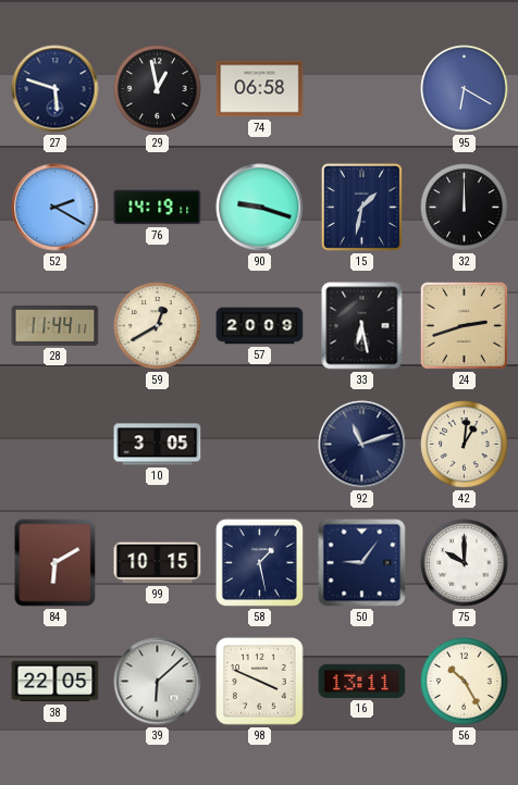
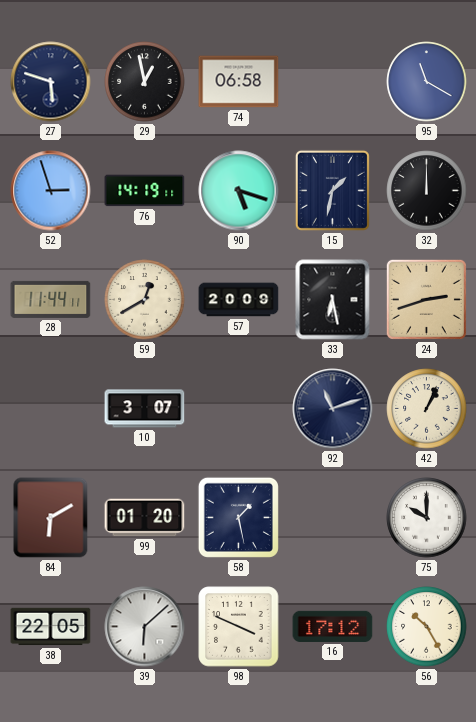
95: 6:20 -> 11:20 (427, 82)
52: 2:20 -> 2:57 (51, 191)
90: 9:18 -> 5:18 (239, 191)
10: 3:05 -> 3:07 (145, 409)
42: 1:01 -> 1:04 (427, 409)
99: 10:15 -> 01:20 (145, 518)
50: 9:06 -> none (362, 563)
16: 13:11 -> 17:12 (333, 626)
